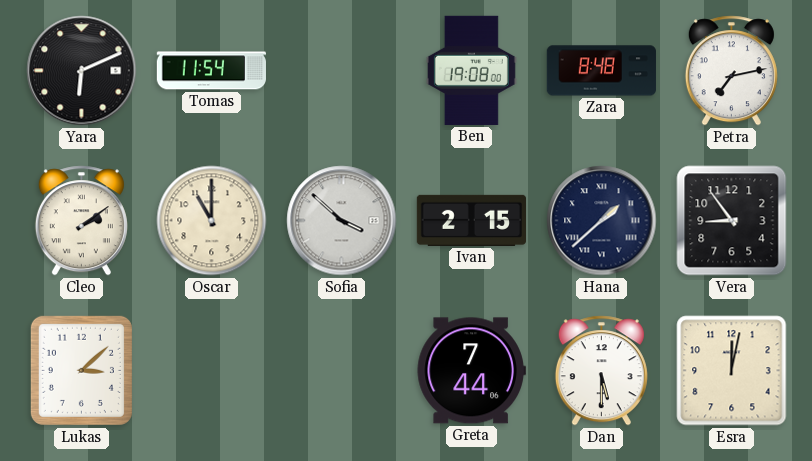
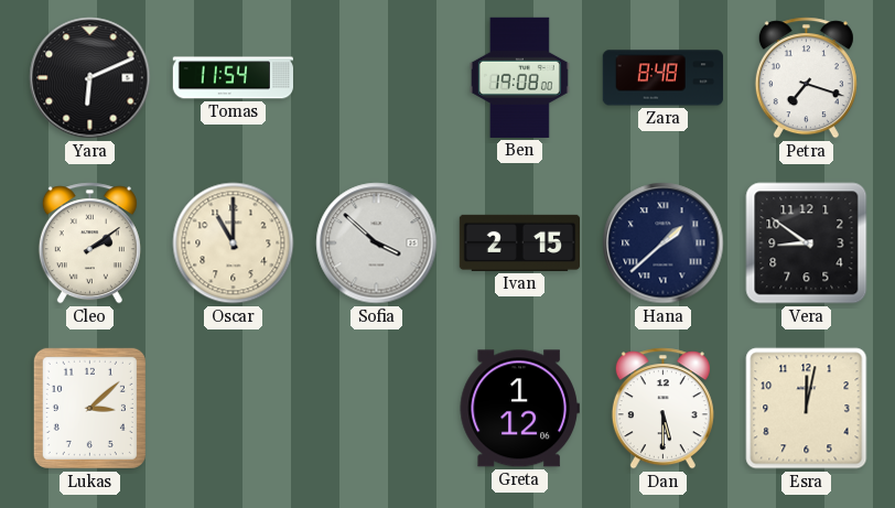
Petra: 7:13 -> 7:18 (806, 78)
Vera: 8:54 -> 8:51 (807, 244)
Greta: 7:44 -> 1:12 (519, 409)
